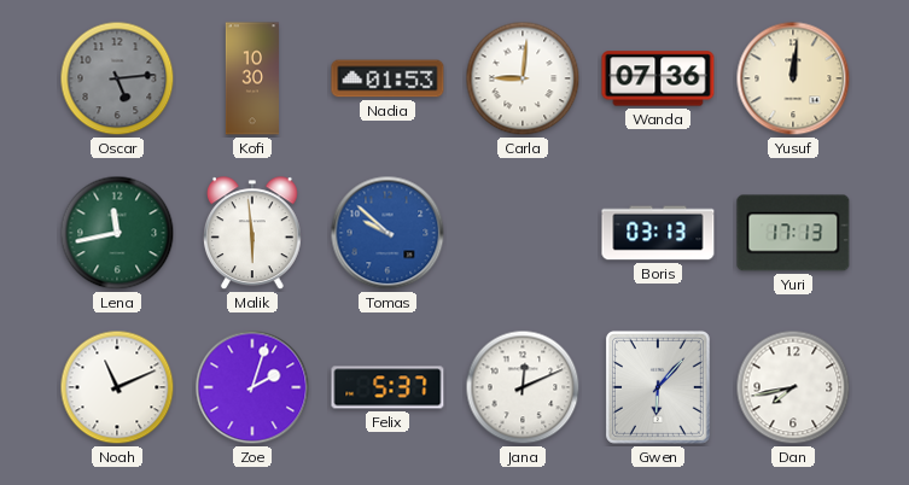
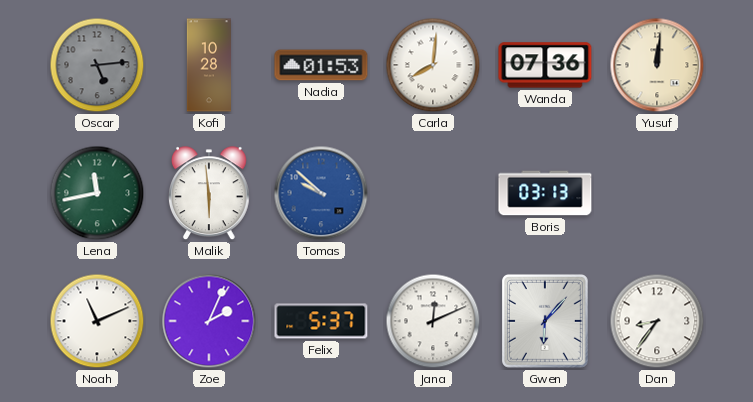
Kofi: 10:30 -> 10:28 (208, 65)
Carla: 9:01 -> 8:01 (433, 65)
Yuri: 17:13 -> none (793, 233)
Zoe: 2:03 -> 2:04 (209, 321)
Dan: 7:43 -> 8:36 (657, 321)
